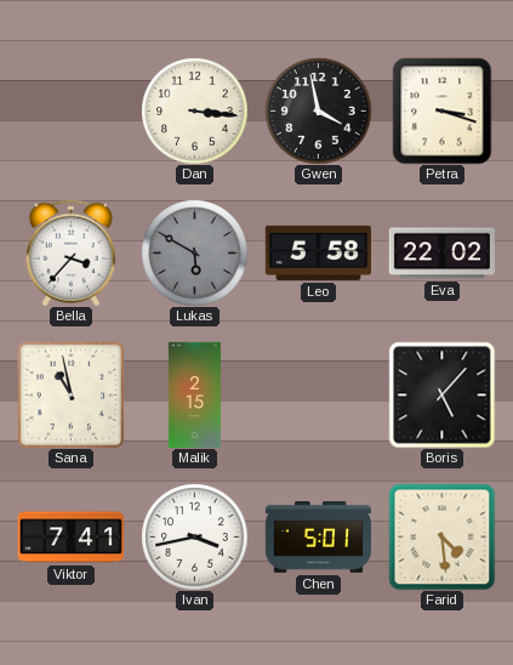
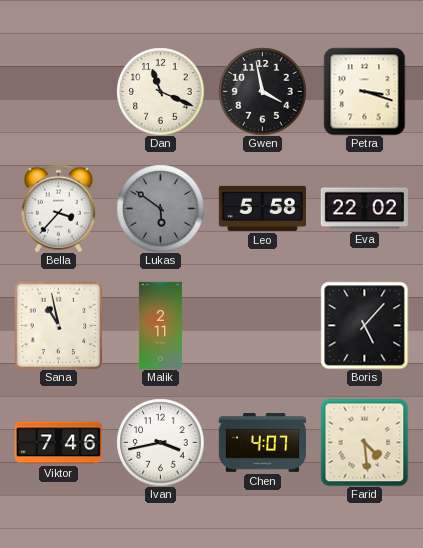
Dan: 3:16 -> 11:19 (160, 91)
Lukas: 5:50 -> 5:51 (160, 208)
Malik: 2:15 -> 2:11 (160, 325)
Viktor: 7:41 -> 7:46 (58, 443)
Chen: 5:01 -> 4:07 (262, 443)
